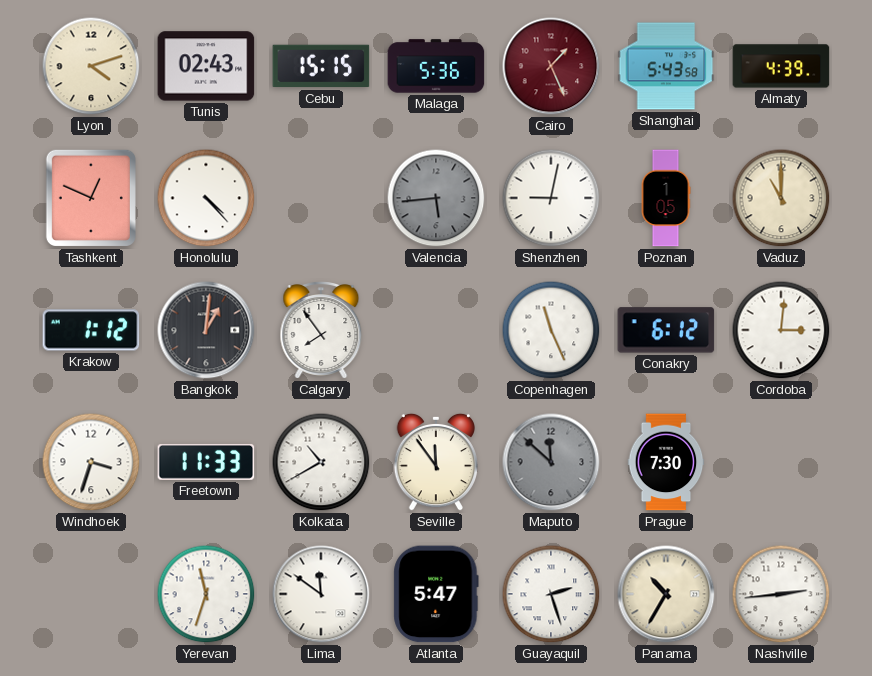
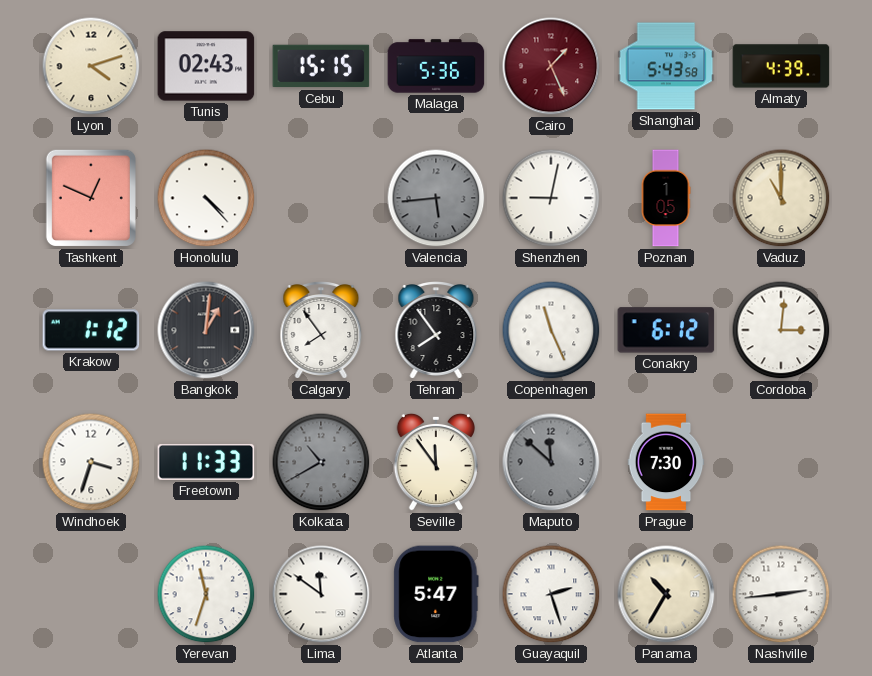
Tehran: none -> 7:54 (436, 330)
Kolkata dial: white -> grey (321, 462)
